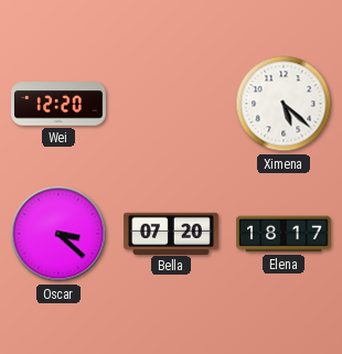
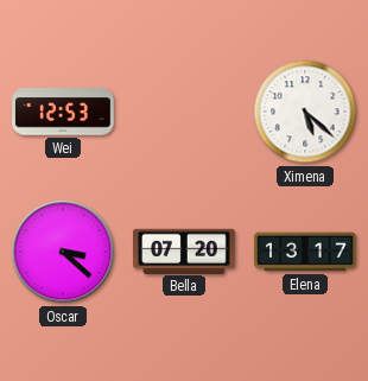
Wei: 12:20 -> 12:53 (63, 112)
Elena: 18:17 -> 13:17 (305, 252)
